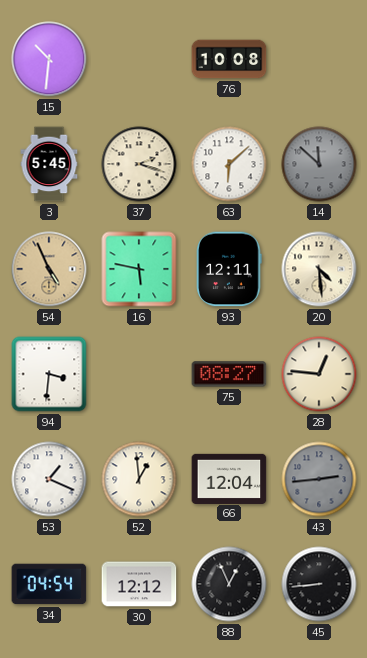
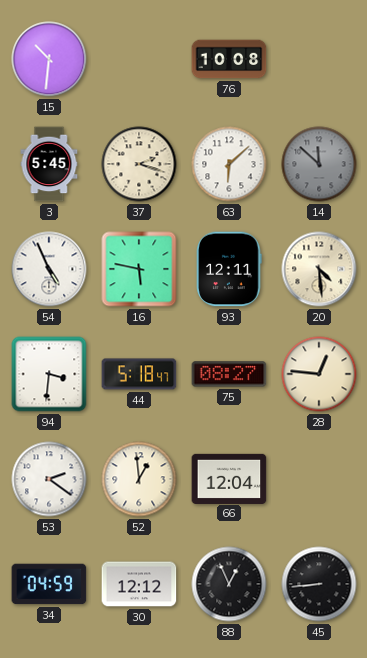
54 dial: champagne -> white (49, 269)
44: none -> 5:18 (139, 374)
53: 1:19 -> 2:21 (49, 479)
43: 2:44 -> none (319, 479)
34: 04:54 -> 04:59 (49, 584)
